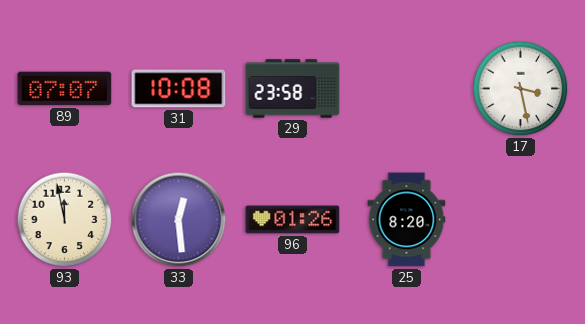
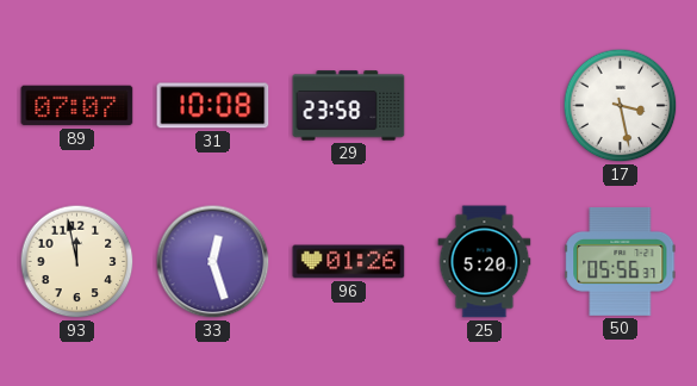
33: 12:29 -> 12:27 (213, 262)
25: 8:20 -> 5:20 (485, 262)
50: none -> 05:56 (621, 262)
